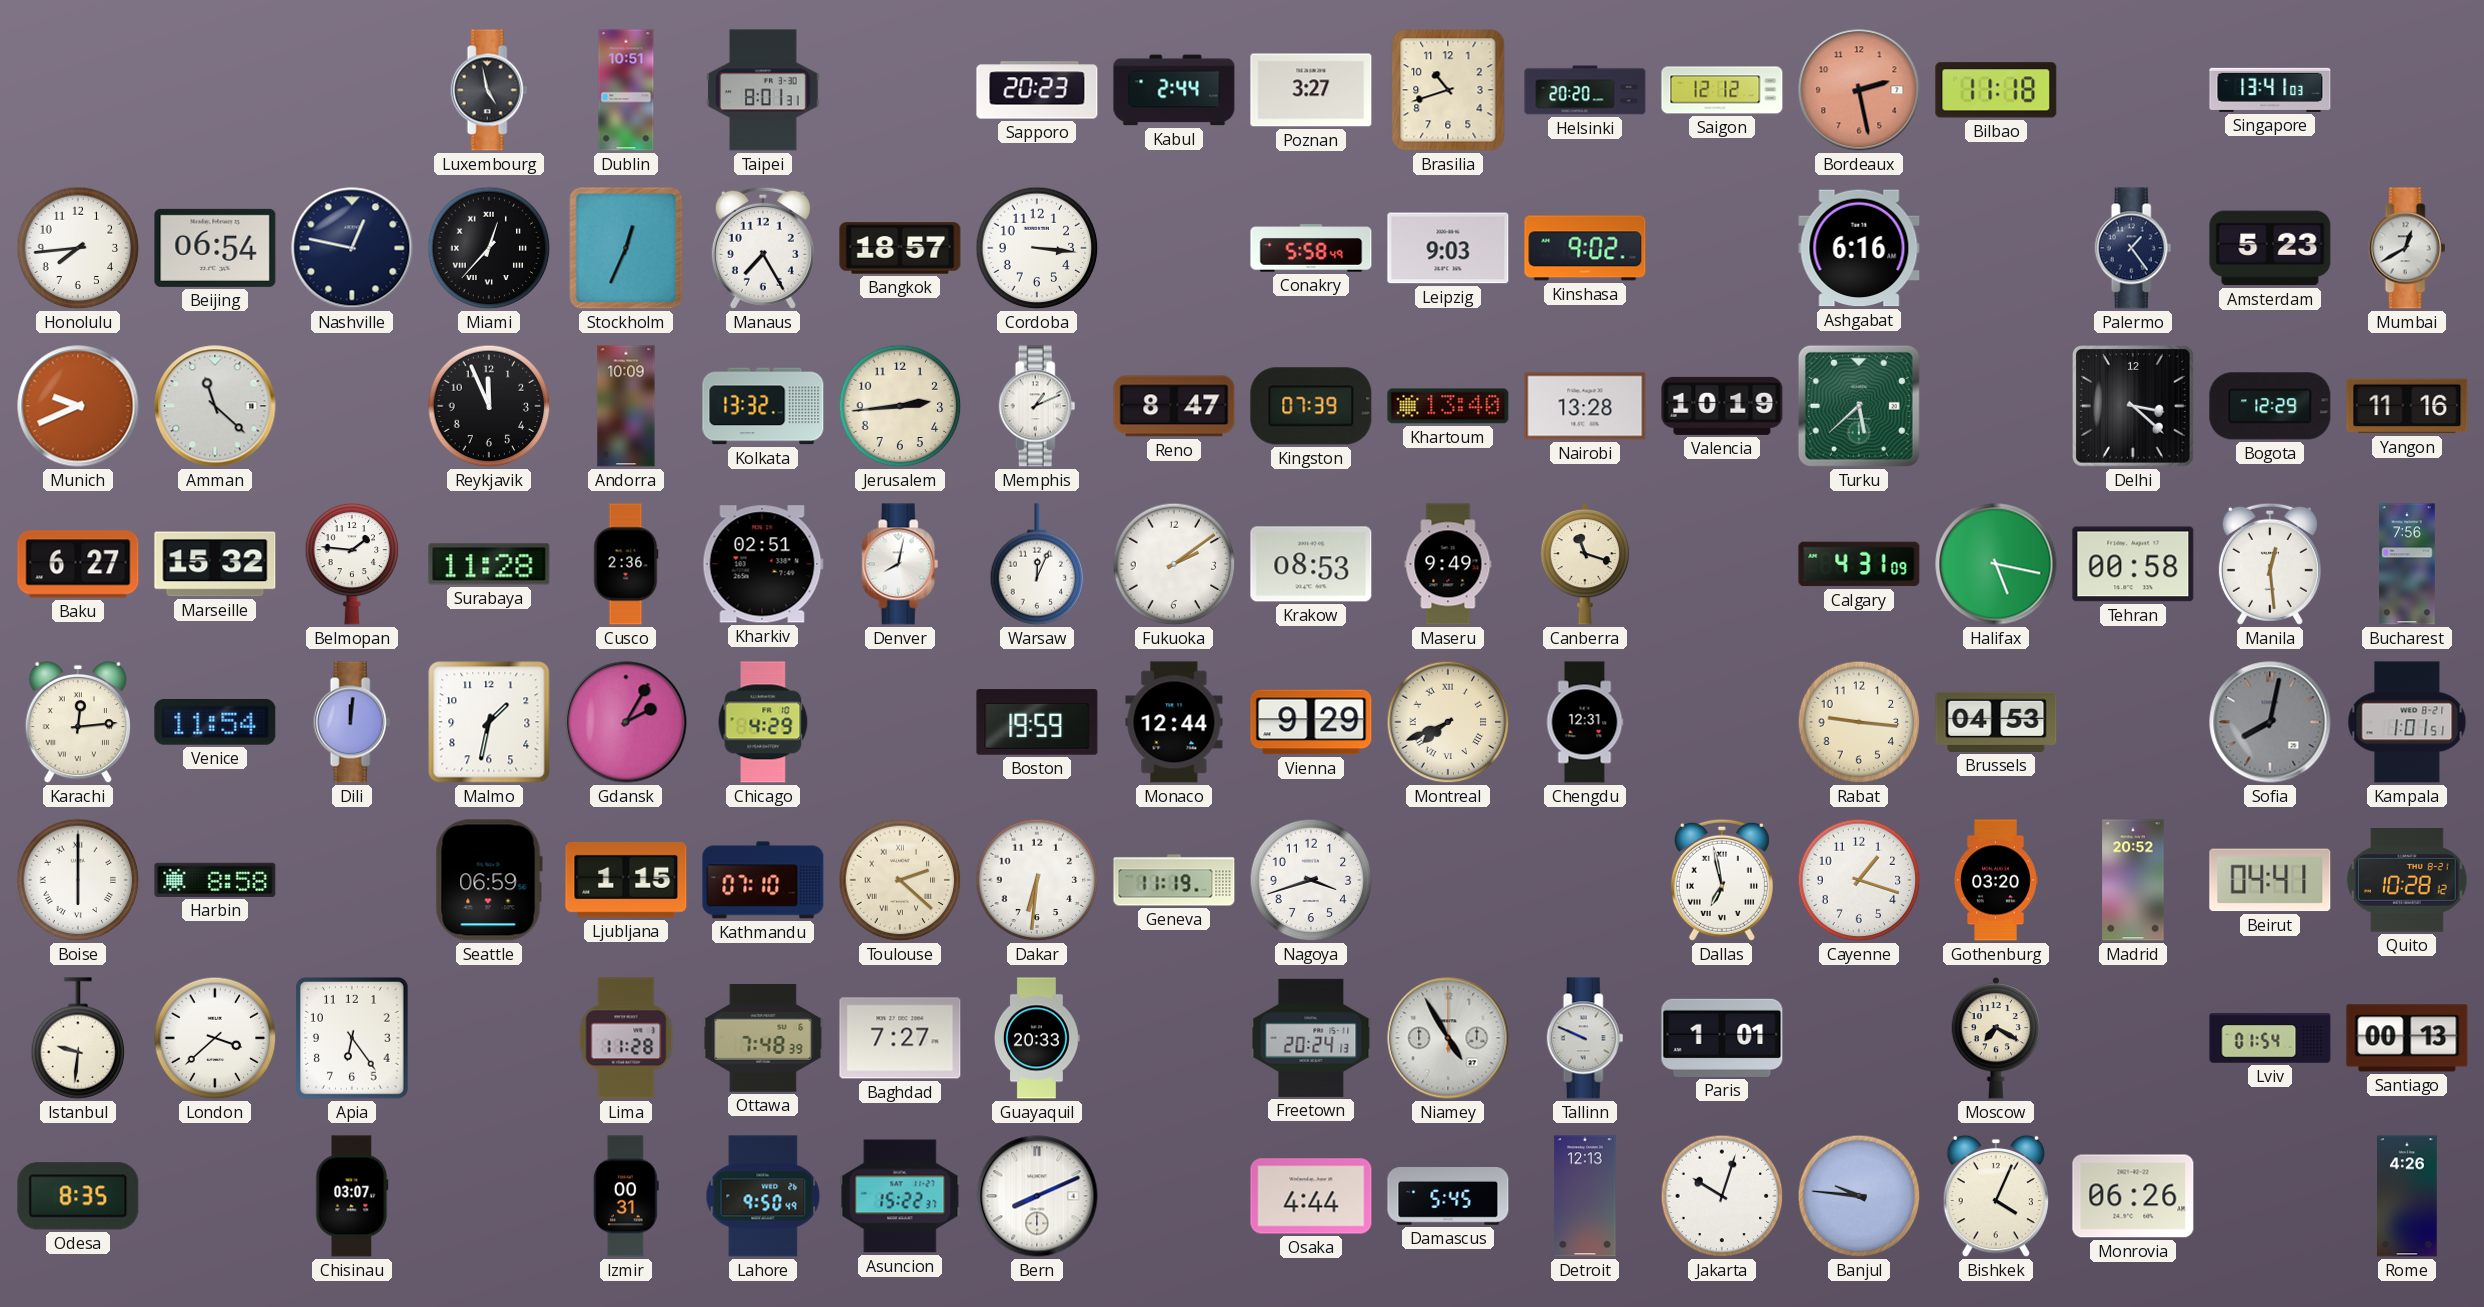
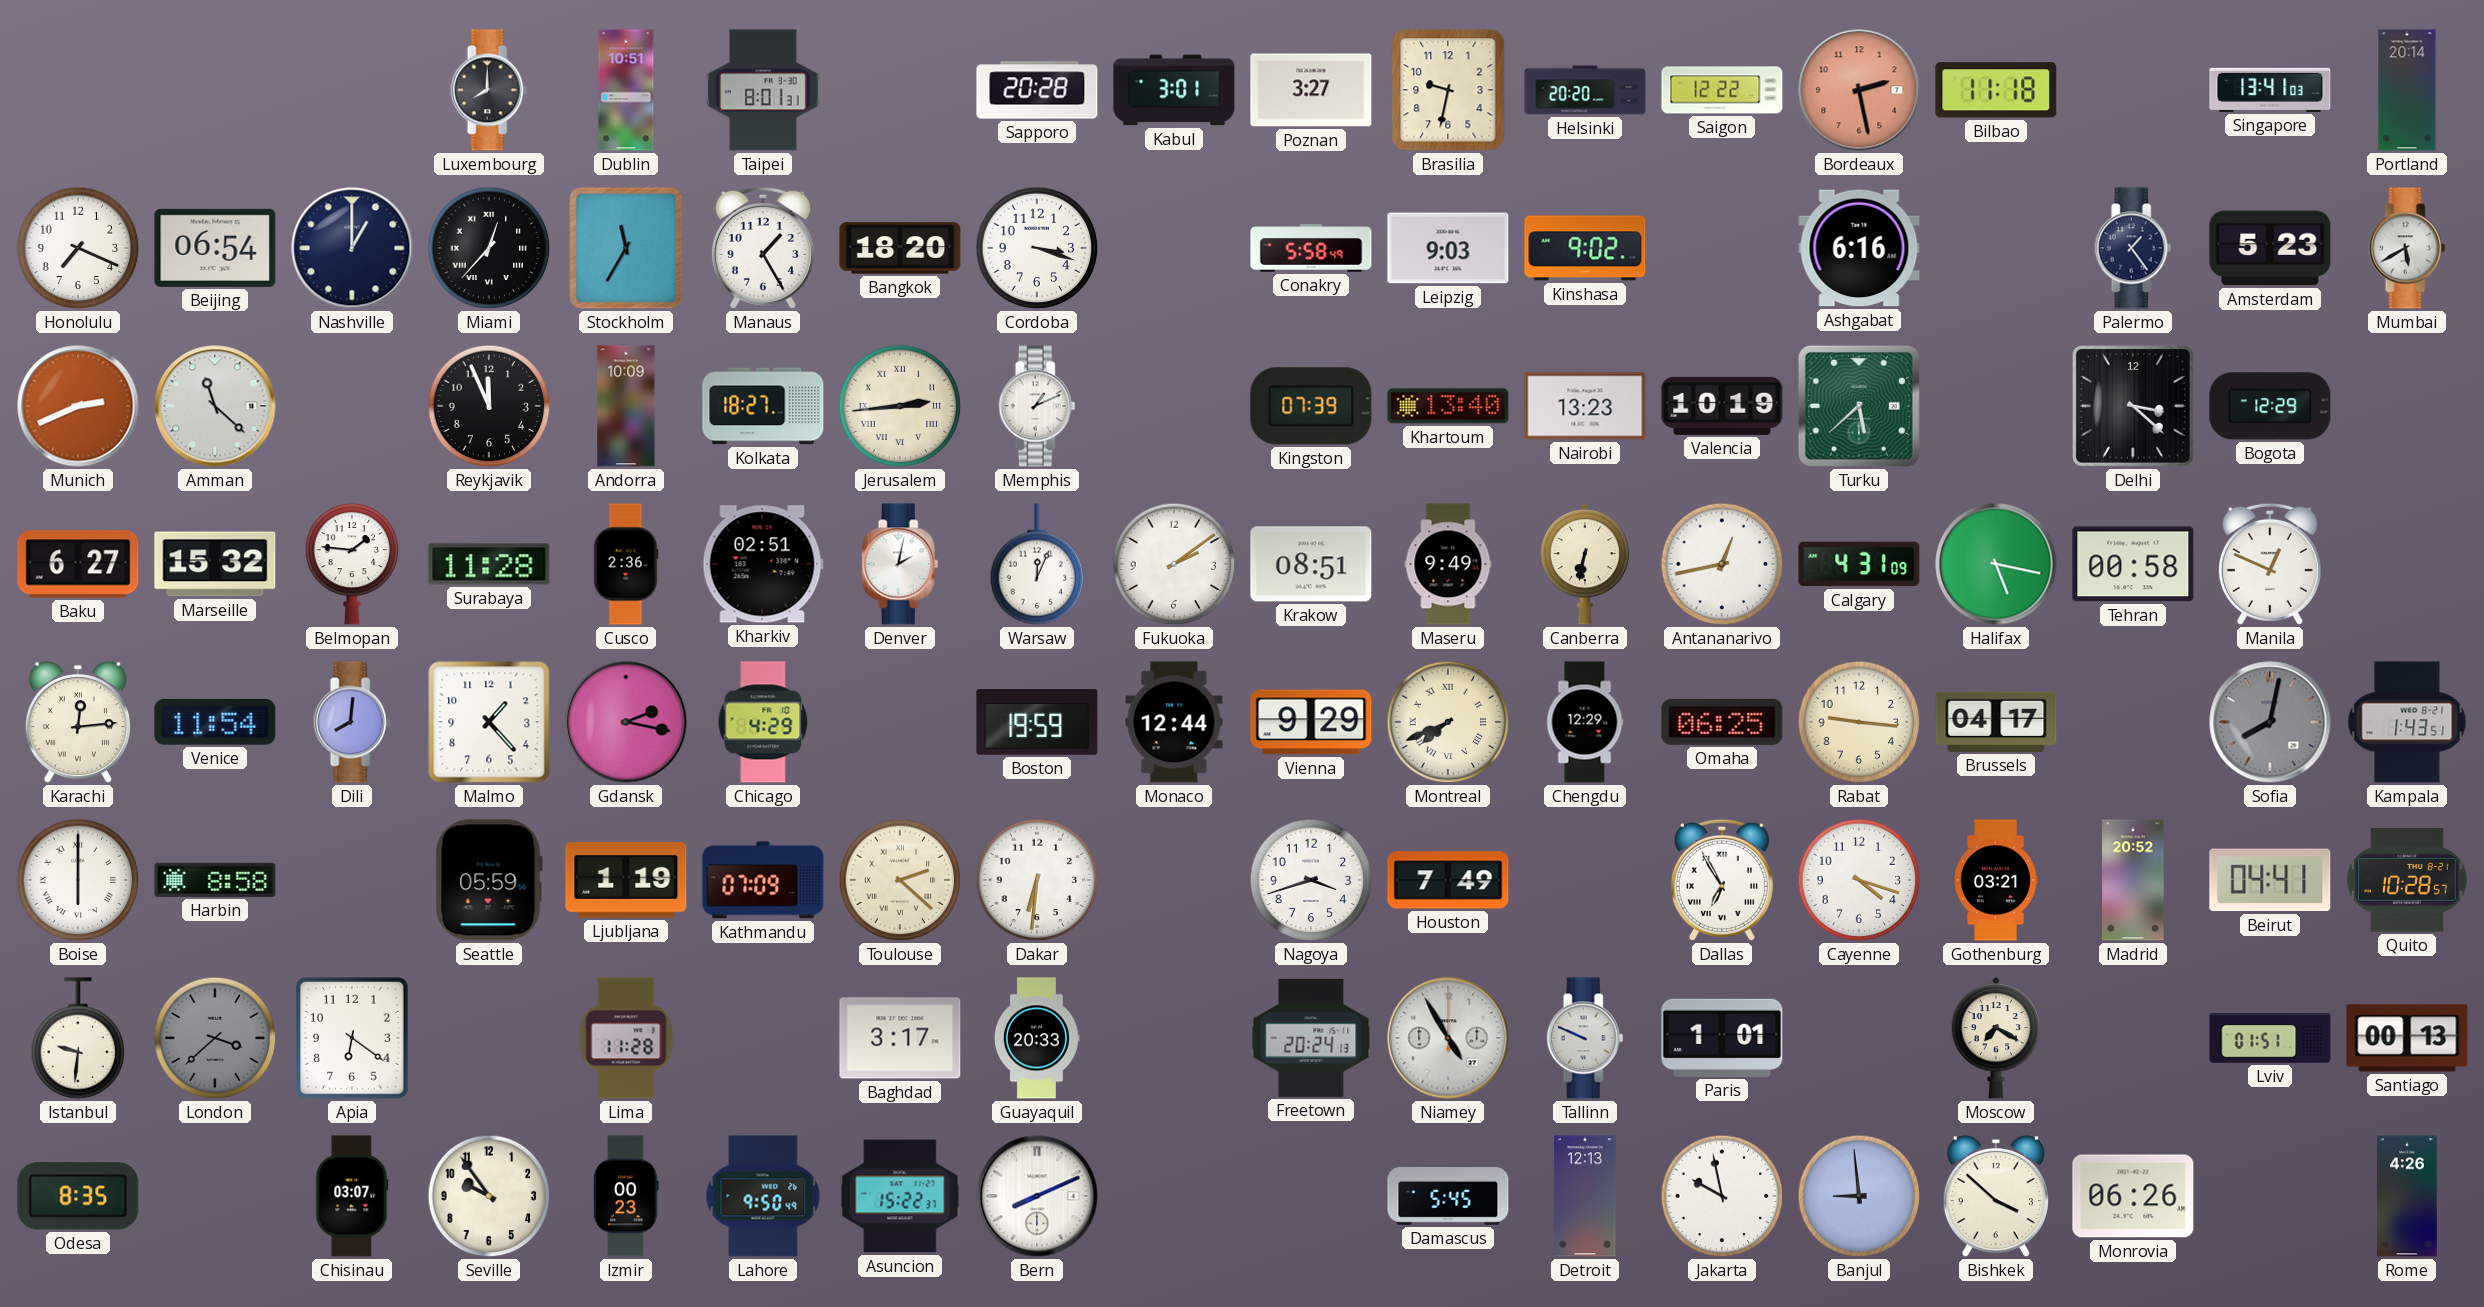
Luxembourg: 4:58 -> 8:00 (489, 90)
Sapporo: 20:23 -> 20:28 (1037, 90)
Kabul: 2:44 -> 3:01 (1174, 90)
Brasilia: 10:42 -> 9:32 (1448, 90)
Saigon: 12:12 -> 12:22 (1722, 90)
Portland: none -> 20:14 (2407, 90)
Honolulu: 7:44 -> 7:19 (78, 248)
Nashville: 12:47 -> 1:00 (352, 248)
Stockholm: 12:34 -> 11:35 (626, 248)
Manaus: 7:25 -> 1:25 (763, 248)
Bangkok: 18:57 -> 18:20 (900, 248)
Cordoba: 3:16 -> 3:18 (1037, 248)
Mumbai: 12:40 -> 5:40 (2407, 248)
Munich: 9:41 -> 2:41 (78, 406)
Kolkata: 13:32 -> 18:27 (763, 406)
Jerusalem numerals: Arabic -> Roman (900, 406)
Reno: 8:47 -> none (1174, 406)
Nairobi: 13:28 -> 13:23 (1585, 406)
Yangon: 11:16 -> none (2407, 406)
Denver: 8:02 -> 2:02 (900, 564)
Krakow: 08:53 -> 08:51 (1311, 564)
Canberra: 11:18 -> 6:32 (1585, 564)
Antananarivo: none -> 12:43 (1722, 564)
Manila: 12:29 -> 12:49 (2270, 564)
Bucharest: 7:56 -> none (2407, 564)
Dili: 12:01 -> 8:01 (352, 722)
Malmo: 1:32 -> 1:23 (489, 722)
Gdansk: 2:05 -> 2:17 (626, 722)
Chengdu: 12:31 -> 12:29 (1585, 722)
Omaha: none -> 06:25 (1722, 722)
Brussels: 04:53 -> 04:17 (1996, 722)
Kampala: 1:01 -> 1:43 (2407, 722)
Seattle: 06:59 -> 05:59 (489, 880)
Ljubljana: 1:15 -> 1:19 (626, 880)
Kathmandu: 07:10 -> 07:09 (763, 880)
Geneva: 11:19 -> none (1174, 880)
Houston: none -> 7:49 (1448, 880)
Dallas: 6:58 -> 6:55 (1722, 880)
Cayenne: 1:18 -> 4:18 (1859, 880)
Gothenburg: 03:20 -> 03:21 (1996, 880)
Quito: 10:28:12 -> 10:28:57 (2407, 880)
London dial: white -> grey (215, 1038)
Apia: 6:24 -> 6:21 (353, 1038)
Ottawa: 7:48 -> none (763, 1039)
Baghdad: 7:27 -> 3:17 (900, 1038)
Lviv: 01:54 -> 01:51 (2270, 1038)
Seville: none -> 9:54 (489, 1196)
Izmir: 00:31 -> 00:23 (626, 1196)
Osaka: 4:44 -> none (1311, 1196)
Jakarta: 10:03 -> 9:58 (1722, 1196)
Banjul: 9:46 -> 8:59 (1859, 1196)
Bishkek: 4:04 -> 3:52 (1996, 1196)
